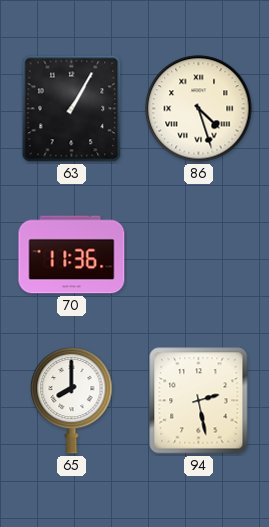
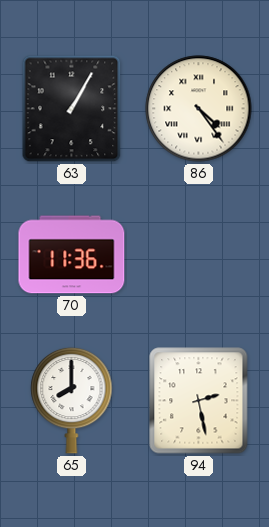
86: 4:27 -> 4:24 (199, 109)
